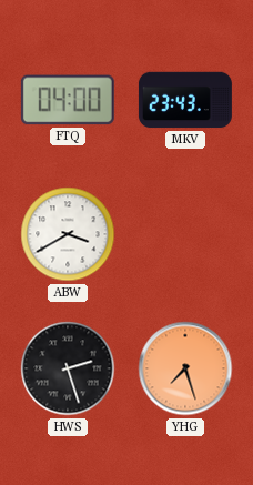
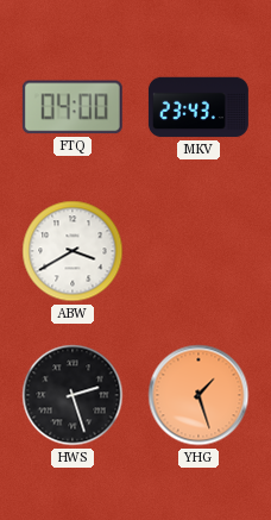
YHG: 7:27 -> 1:27 (198, 395)
